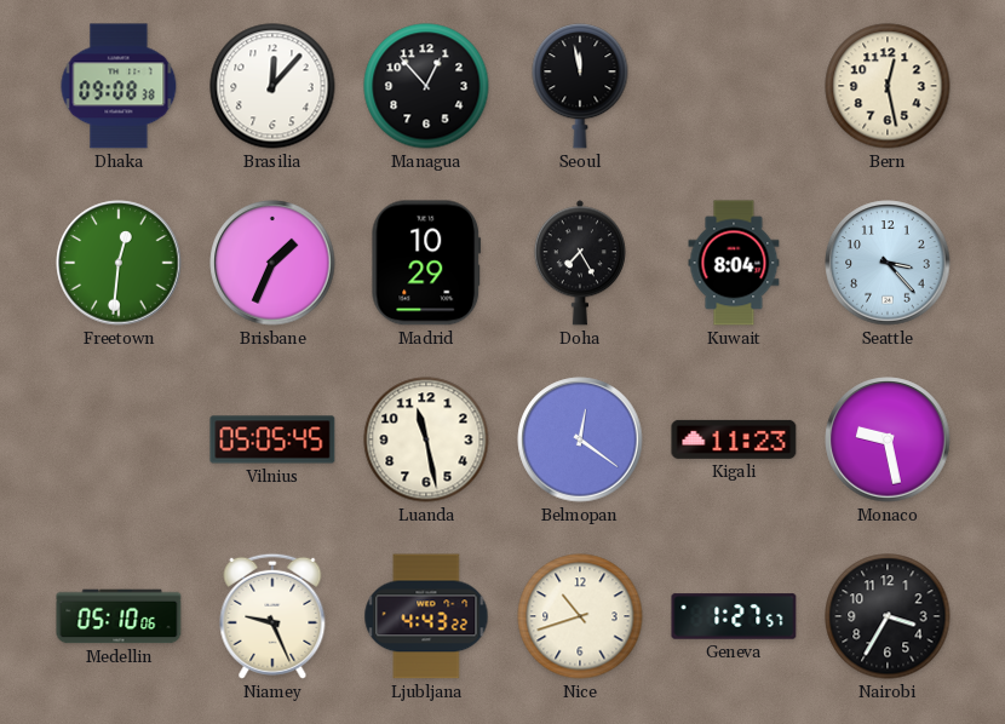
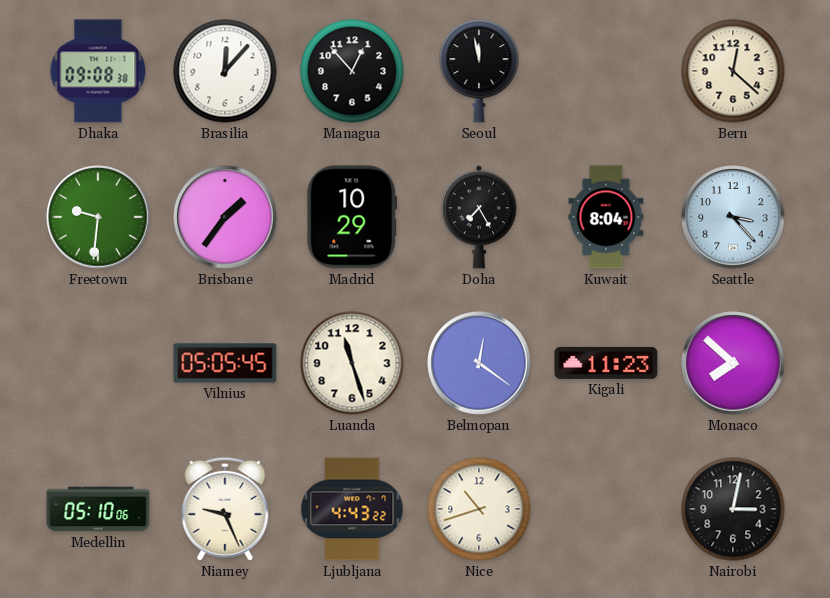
Bern: 12:28 -> 12:22 (733, 71)
Freetown: 12:31 -> 9:31 (98, 217)
Brisbane: 1:34 -> 1:36 (225, 217)
Luanda: 11:28 -> 11:27 (352, 363)
Monaco: 9:28 -> 7:52 (733, 363)
Geneva: 1:27 -> none (734, 616)
Nairobi: 3:35 -> 3:02 (733, 509)
